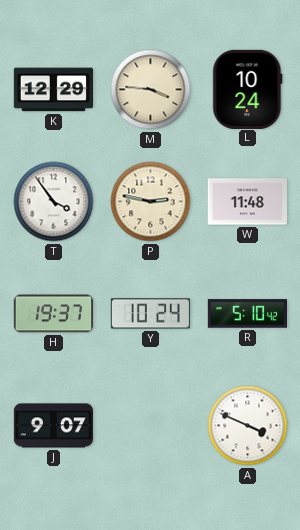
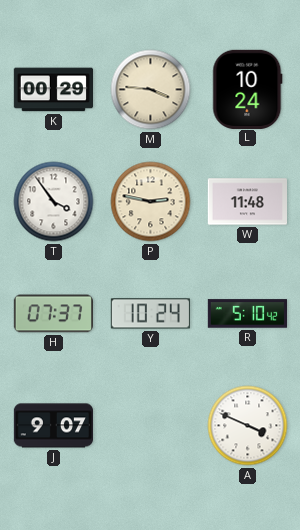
K: 12:29 -> 00:29 (53, 90)
H: 19:37 -> 07:37 (53, 314)
